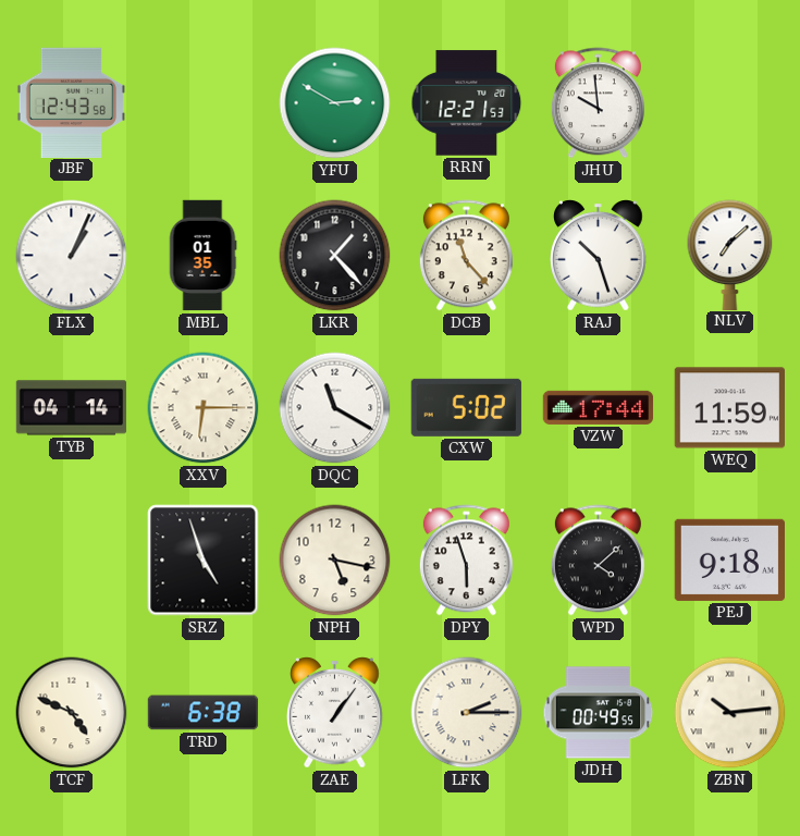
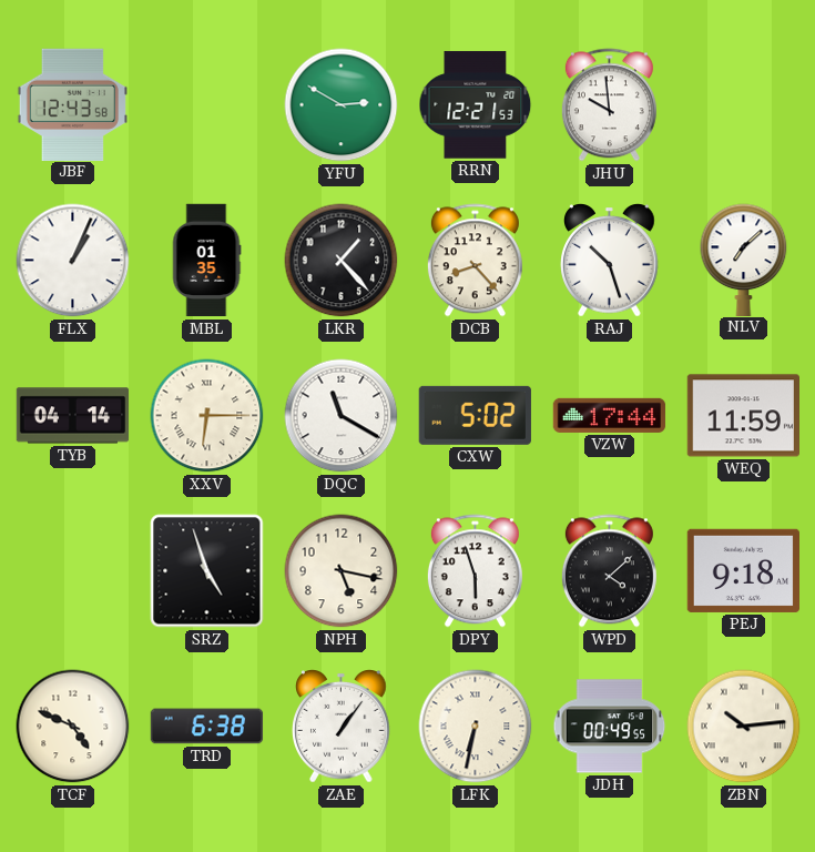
DCB: 11:23 -> 8:23 (475, 261)
LFK: 2:15 -> 6:32 (476, 727)
